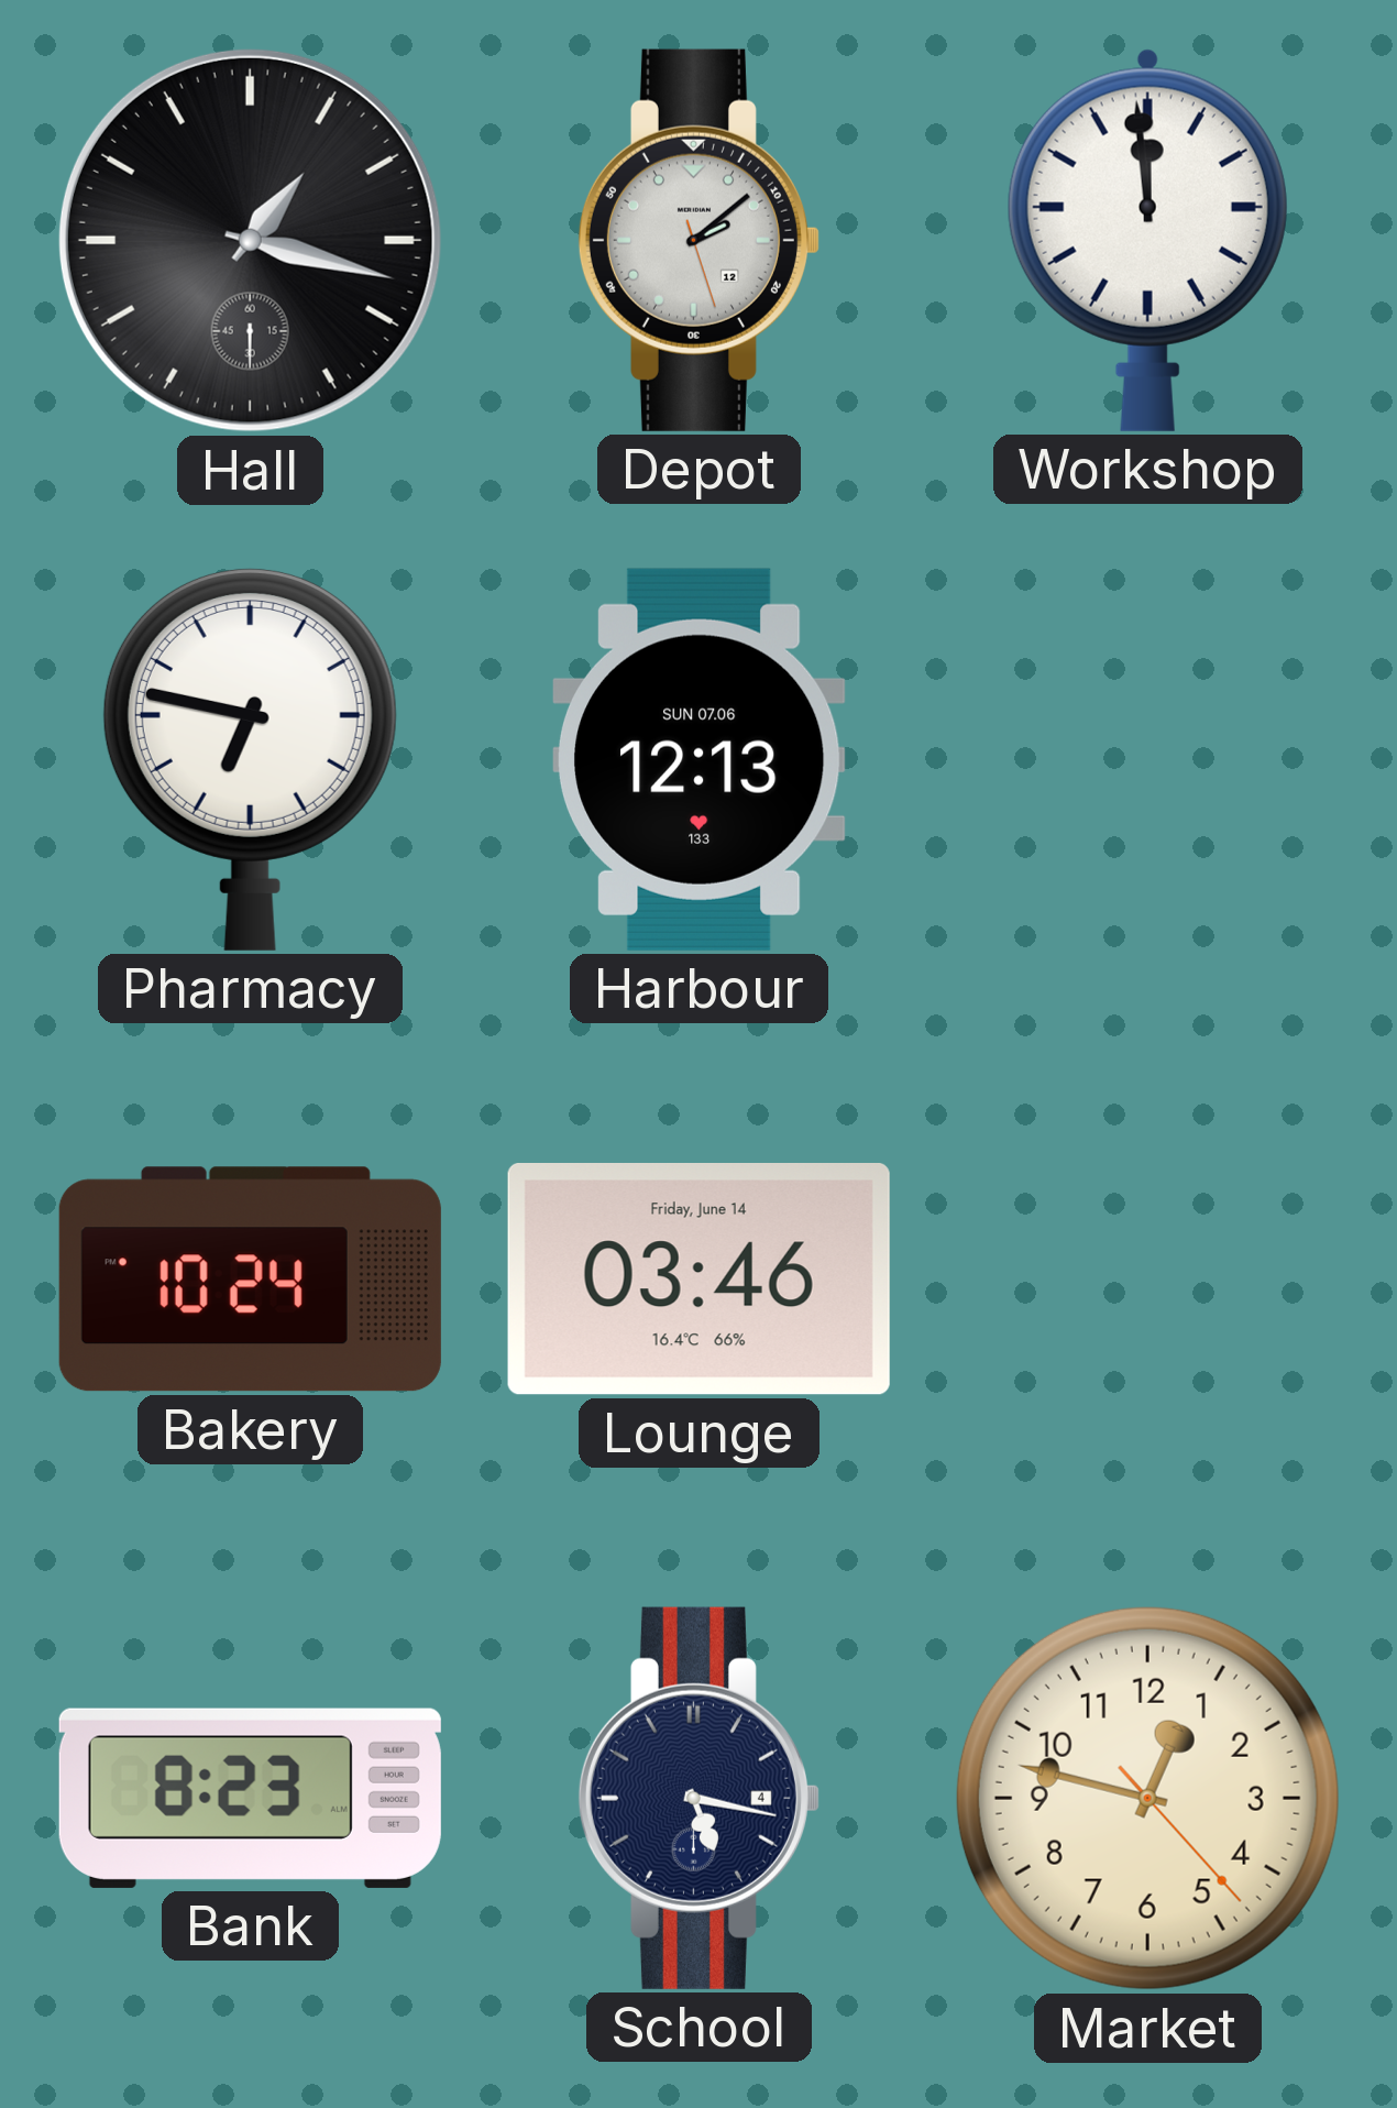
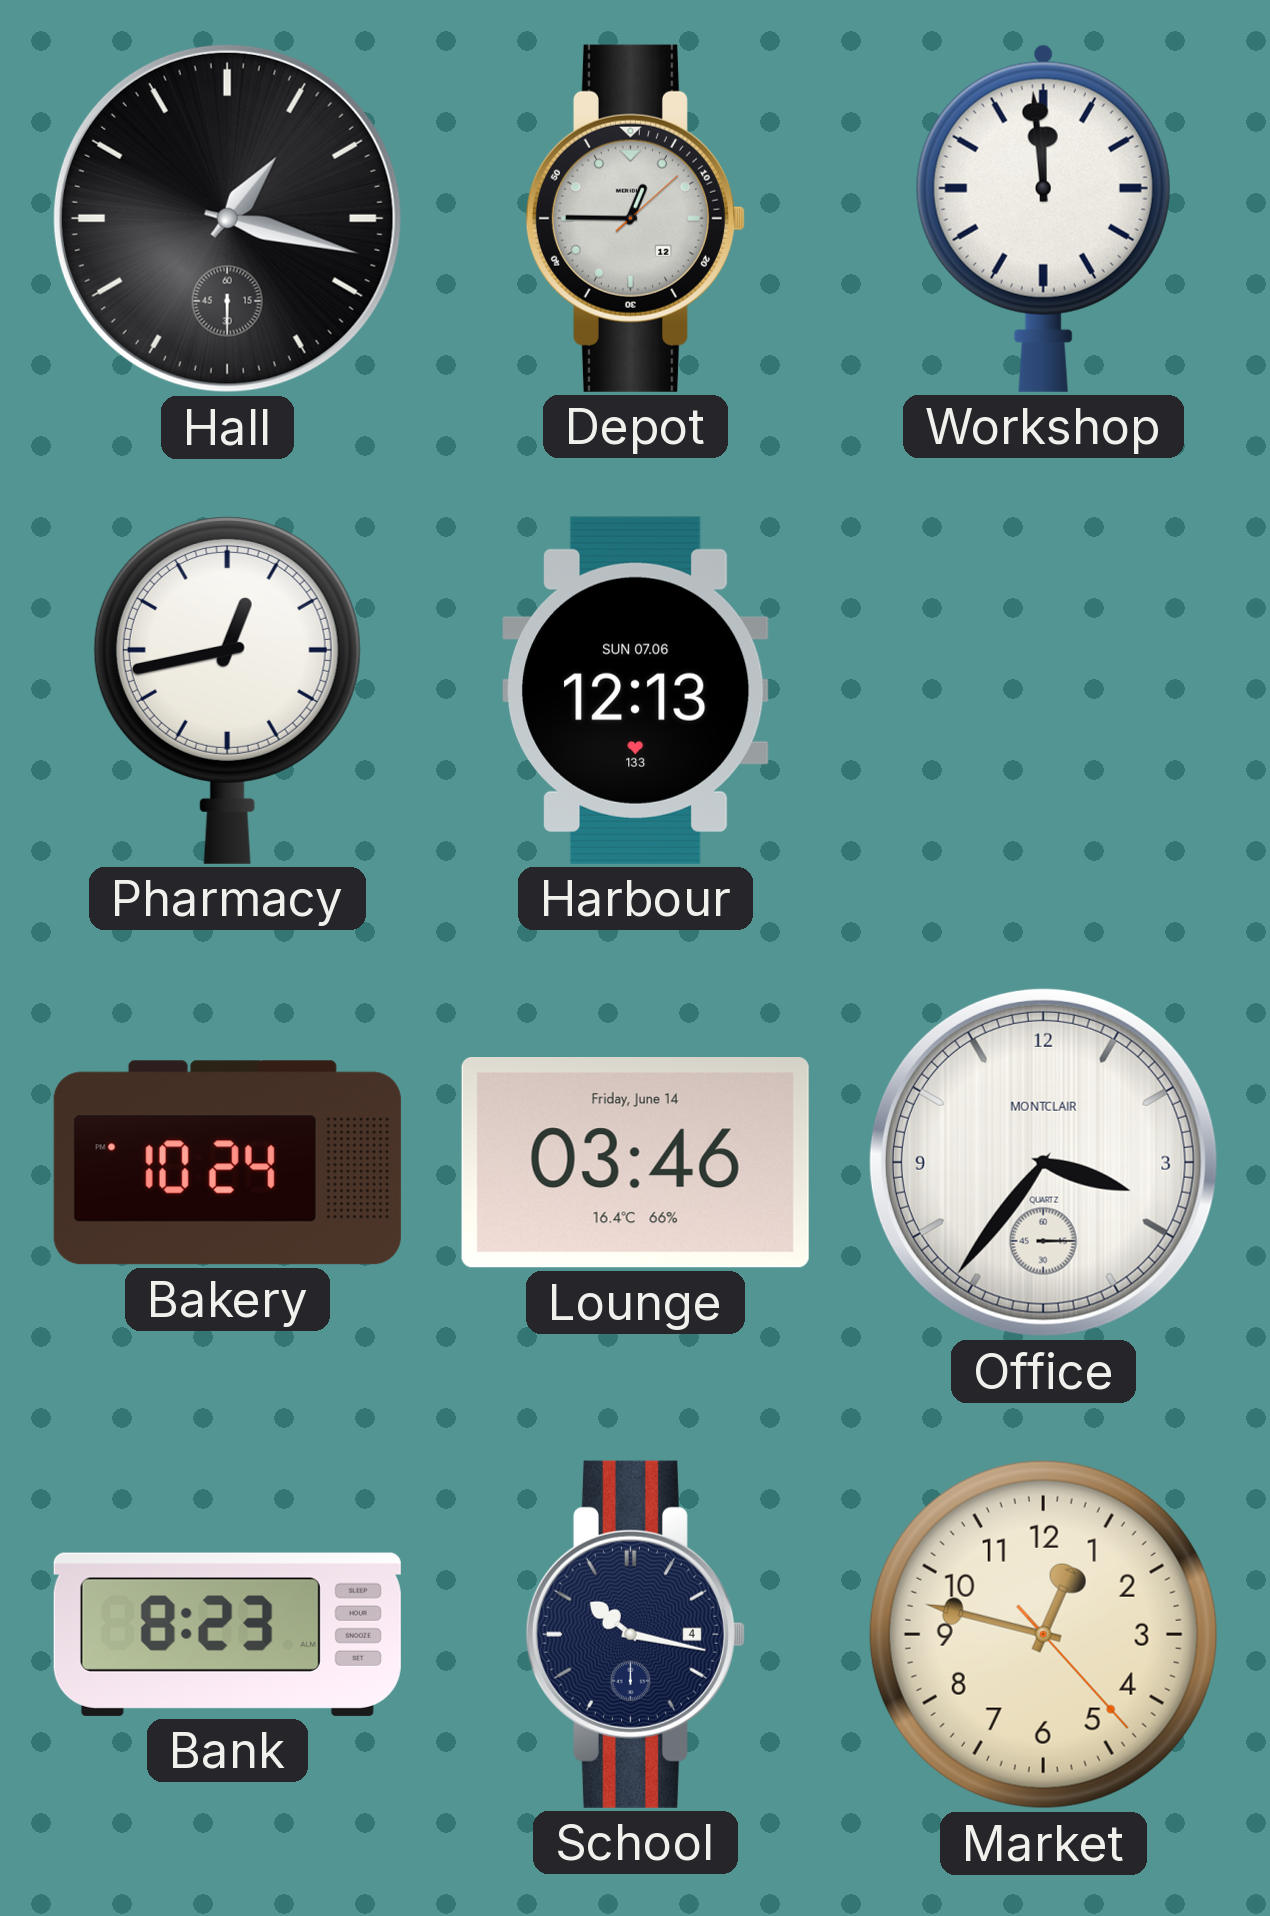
Depot: 2:08 -> 12:45 (635, 218)
Pharmacy: 6:47 -> 12:43 (227, 690)
Office: none -> 3:36 (1043, 1162)
School: 5:17 -> 10:17 (635, 1634)
